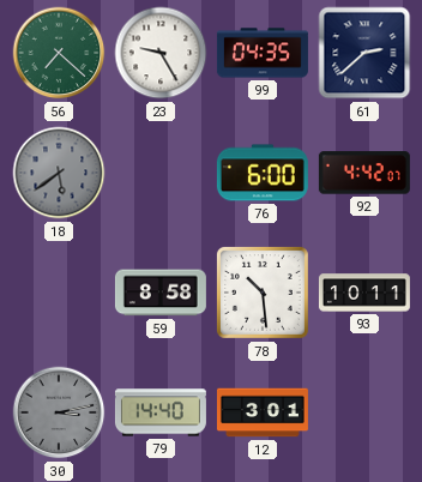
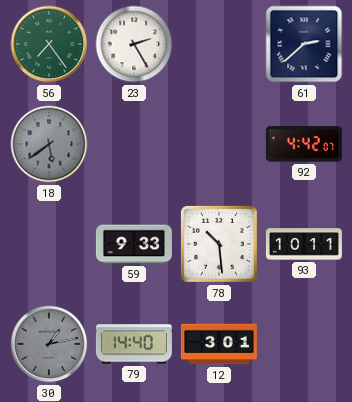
56: 7:22 -> 7:24 (49, 44)
23: 9:25 -> 2:25 (134, 44)
99: 04:35 -> none (263, 53)
76: 6:00 -> none (263, 173)
59: 8:58 -> 9:33 (134, 244)
30: 3:13 -> 1:13 (49, 344)
